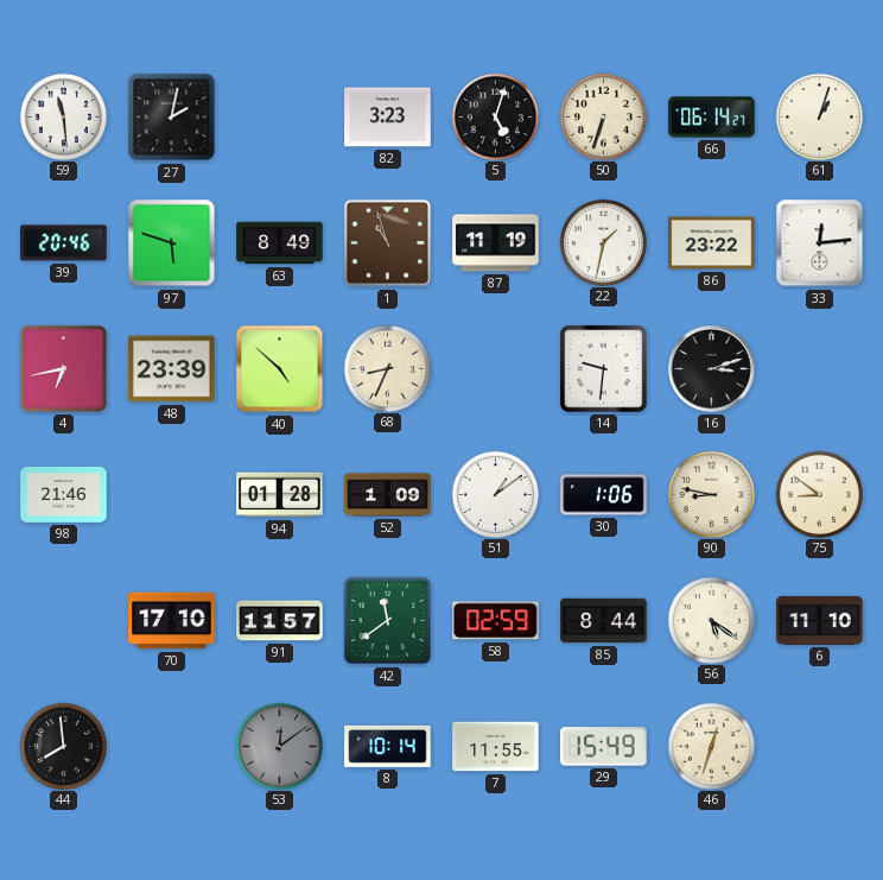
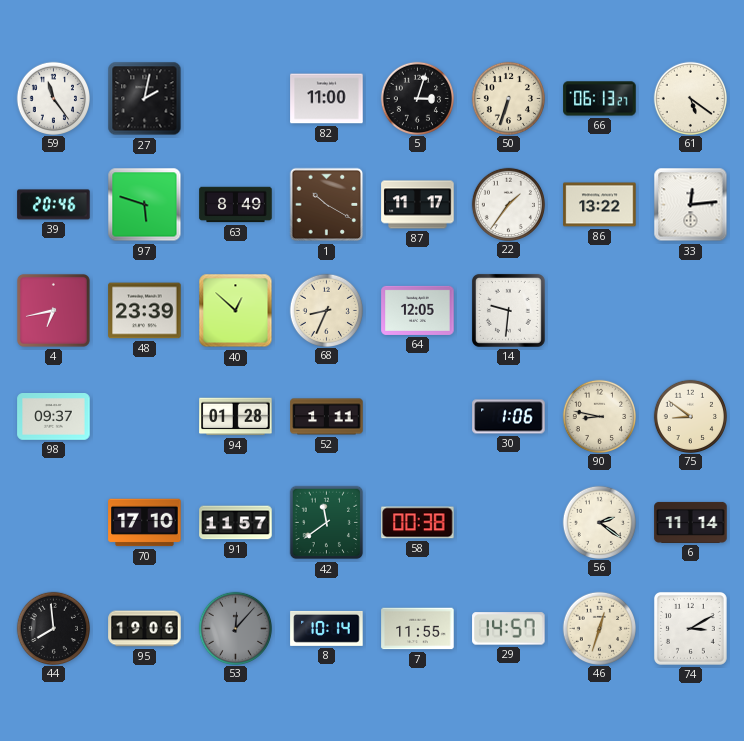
59: 11:29 -> 11:24 (53, 98)
82: 3:23 -> 11:00 (327, 99)
5: 5:03 -> 3:03 (417, 98)
66: 06:14 -> 06:13 (600, 99)
61: 1:03 -> 5:21 (690, 98)
1: 10:57 -> 10:20 (327, 205)
87: 11:19 -> 11:17 (418, 205)
22: 1:32 -> 1:36 (508, 204)
86: 23:22 -> 13:22 (600, 205)
40: 4:52 -> 12:52 (236, 311)
64: none -> 12:05 (418, 310)
16: 3:12 -> none (712, 369)
98: 21:46 -> 09:37 (54, 417)
52: 1:09 -> 1:11 (327, 417)
51: 1:09 -> none (495, 494)
58: 02:59 -> 00:38 (418, 523)
85: 8:44 -> none (604, 621)
56: 5:21 -> 2:21 (599, 522)
6: 11:10 -> 11:14 (691, 522)
95: none -> 19:06 (145, 629)
53: 12:09 -> 12:07 (235, 628)
29: 15:49 -> 14:57 (509, 629)
74: none -> 3:10 (690, 628)
